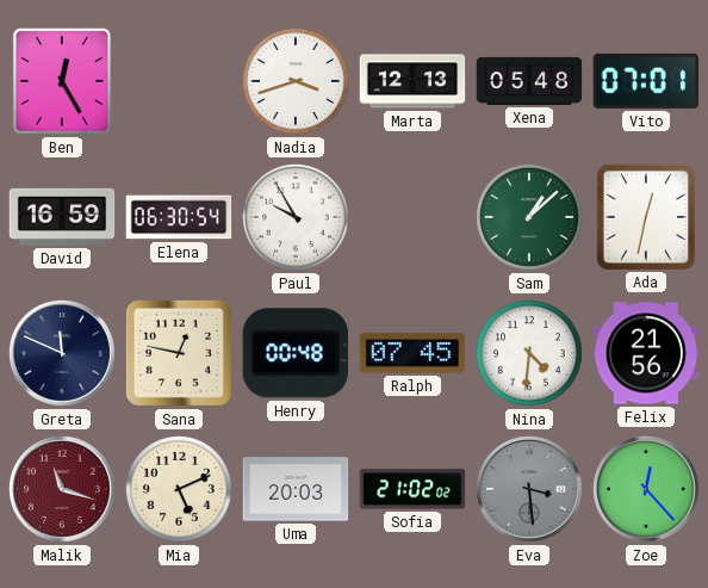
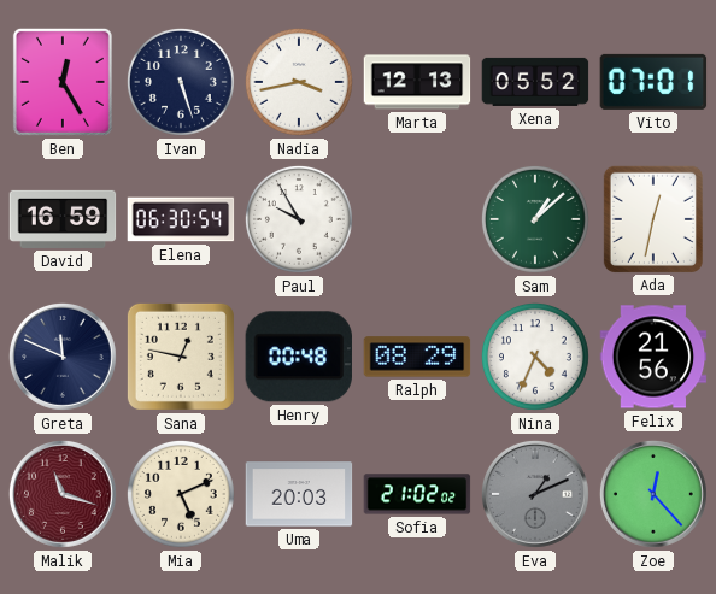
Ivan: none -> 5:27 (181, 82)
Nadia: 3:42 -> 3:43 (299, 82)
Xena: 05:48 -> 05:52 (535, 82)
Ralph: 07:45 -> 08:29 (417, 357)
Nina: 4:31 -> 4:34 (535, 357)
Eva: 3:29 -> 1:11 (535, 494)
